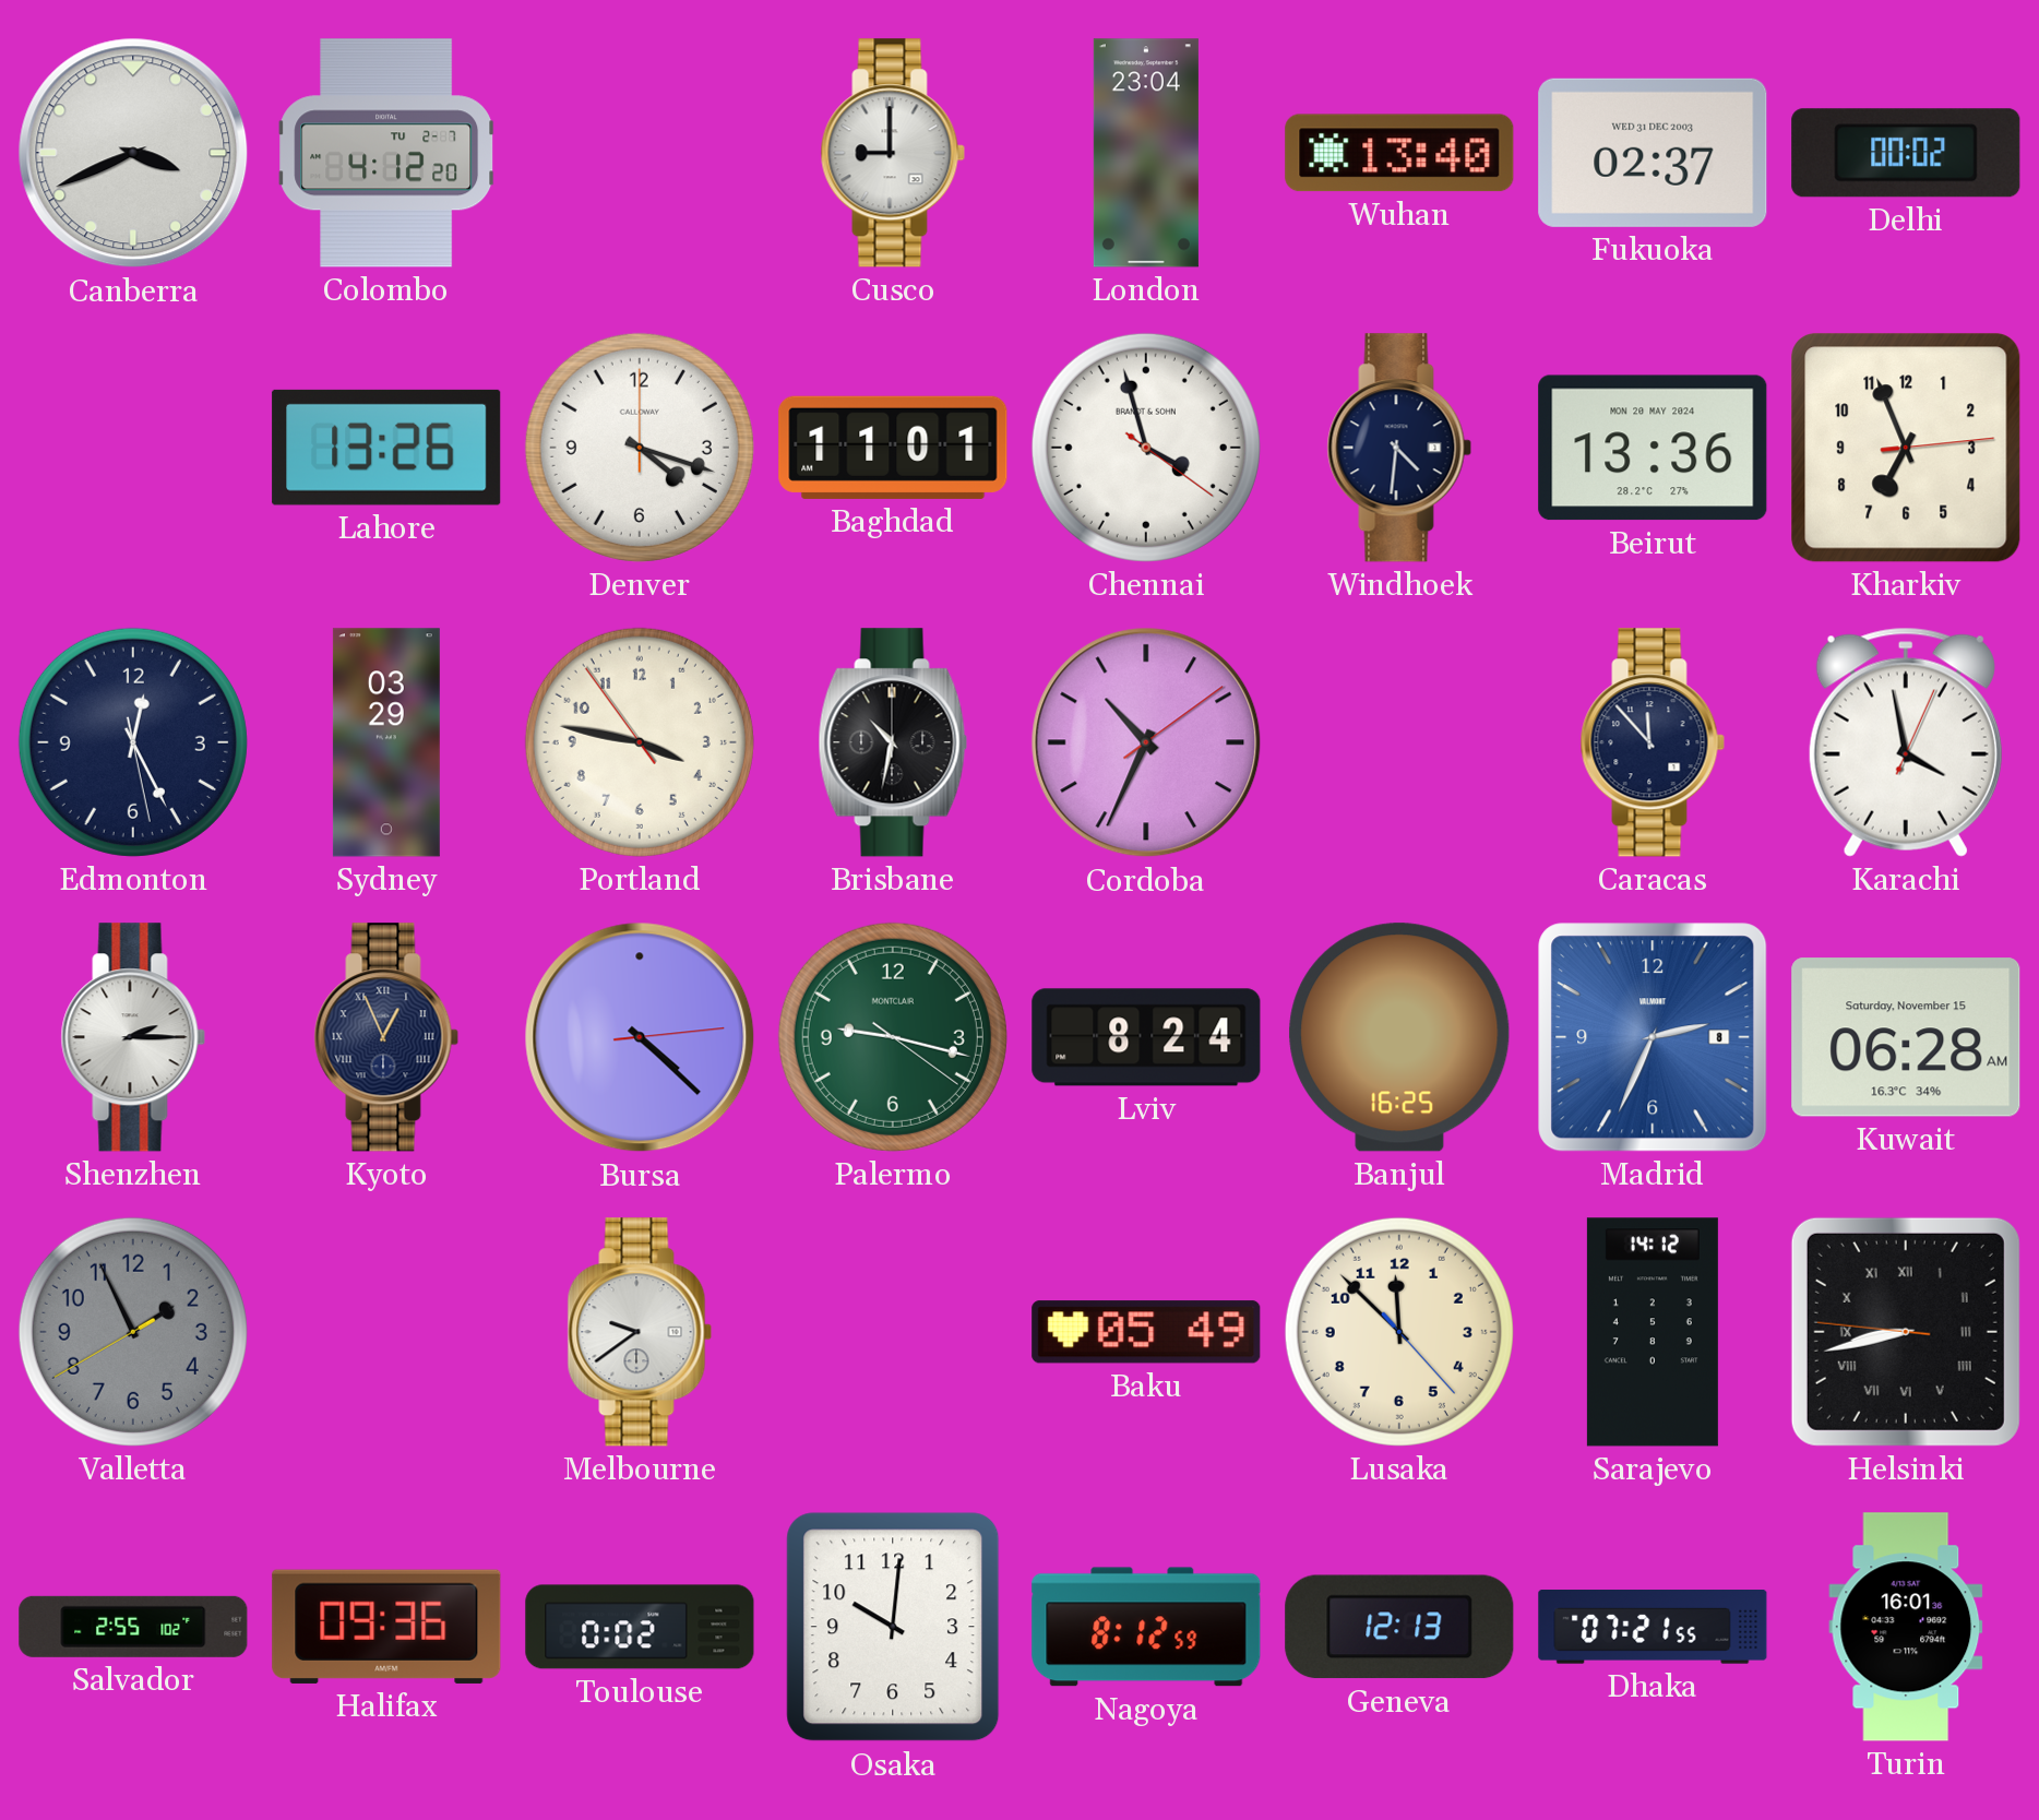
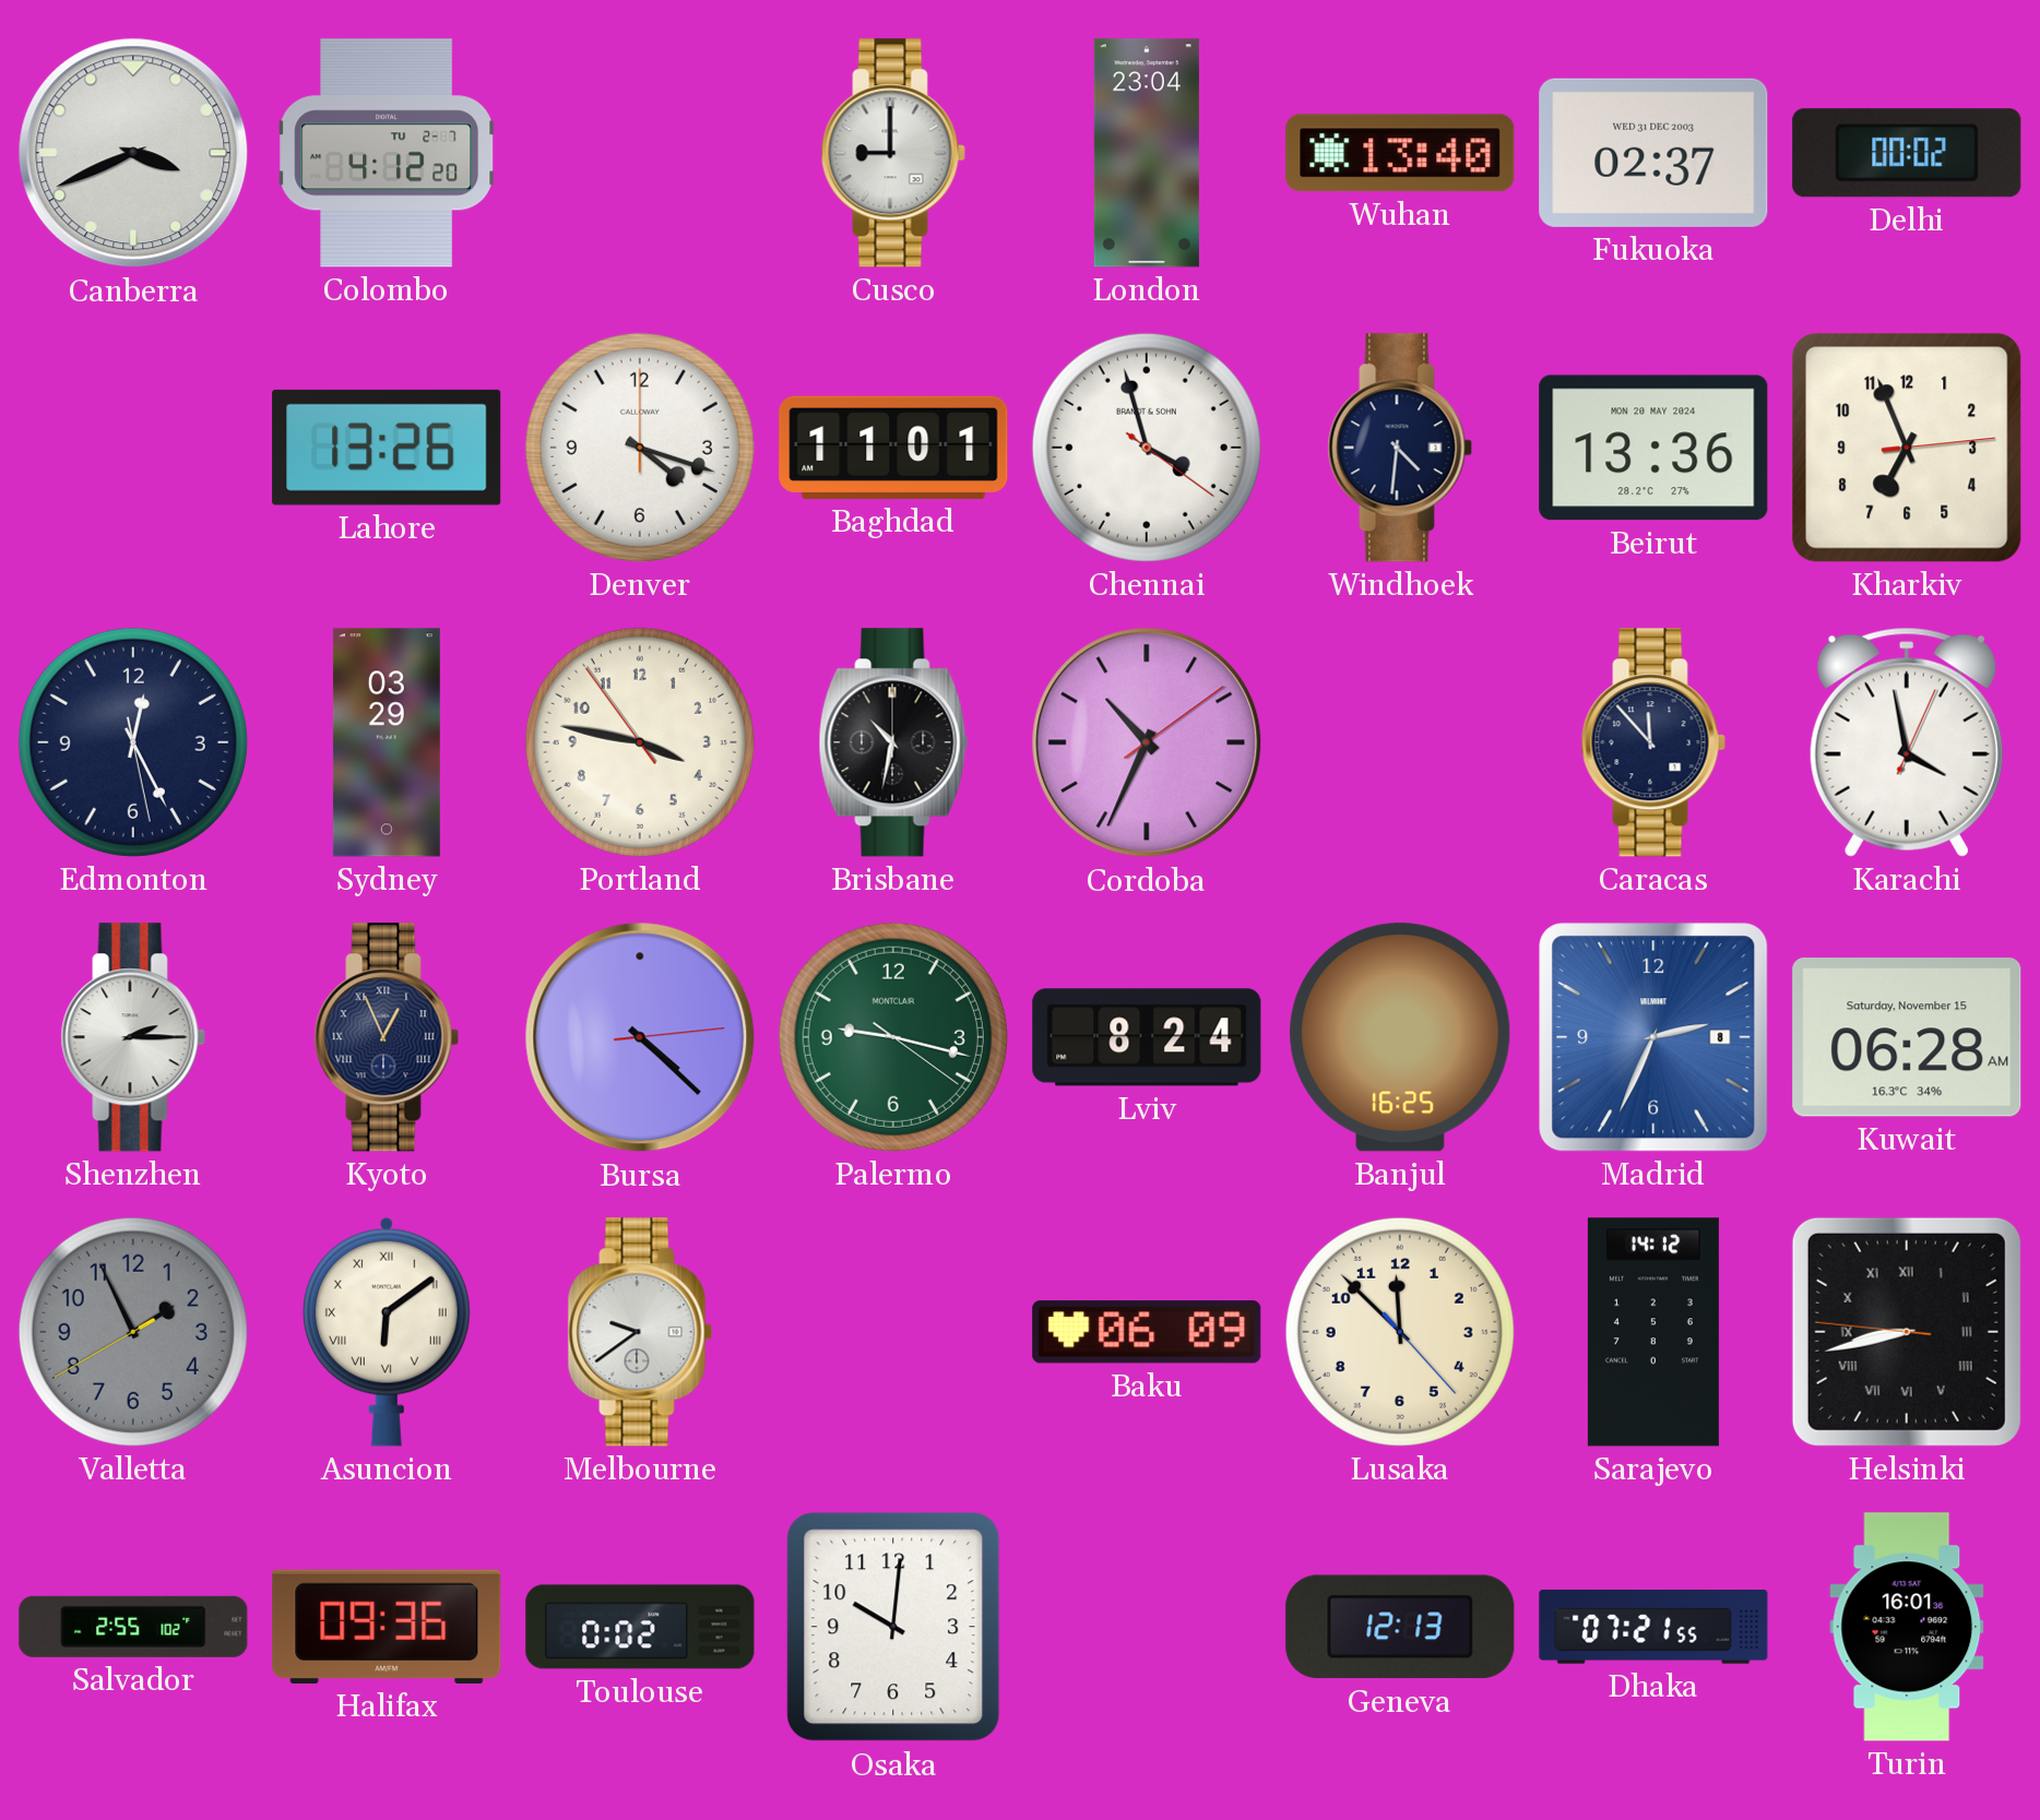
Asuncion: none -> 6:09 (387, 1332)
Baku: 05:49 -> 06:09 (1147, 1332)
Nagoya: 8:12 -> none (1146, 1627)
